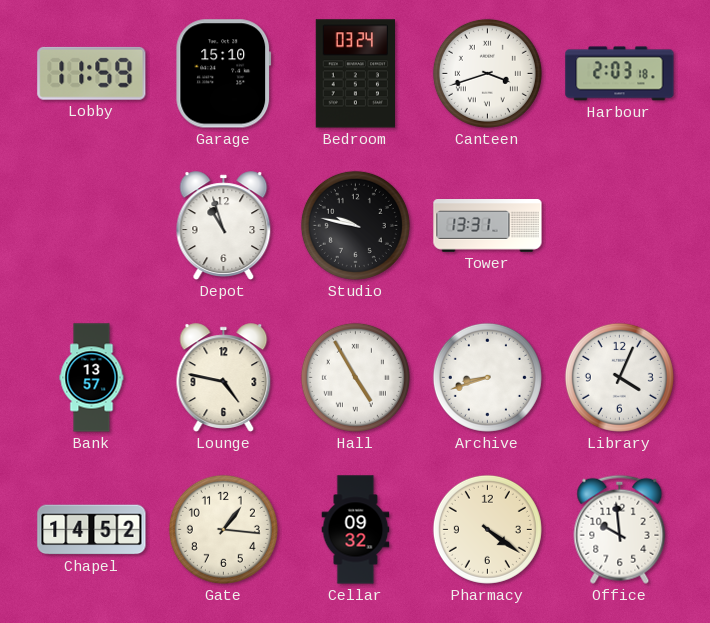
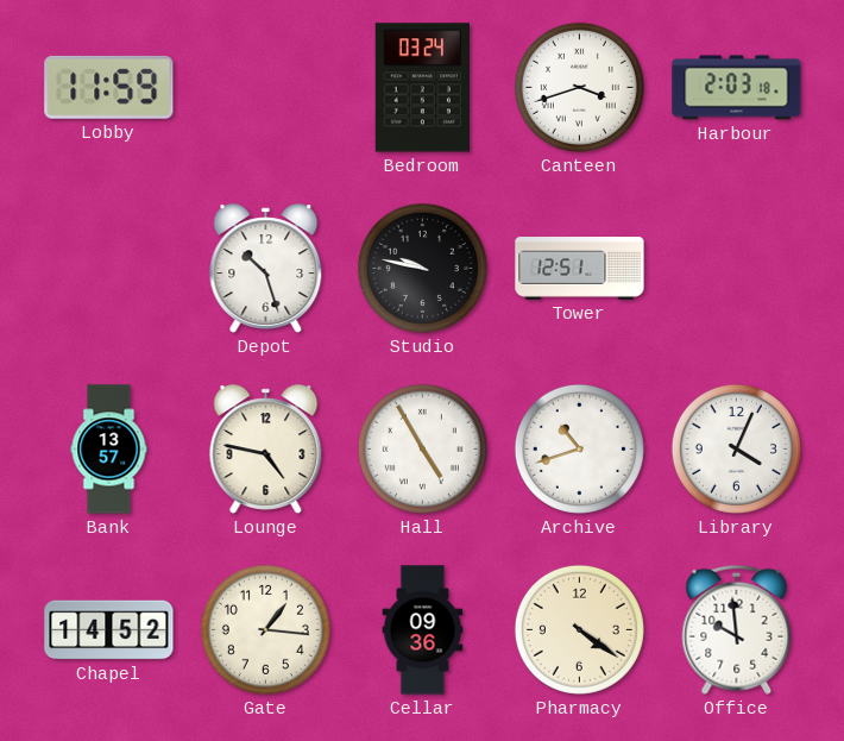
Garage: 15:10 -> none (224, 74)
Depot: 10:57 -> 10:27 (266, 269)
Tower: 13:31 -> 12:51 (580, 269)
Archive: 8:42 -> 10:42 (579, 448)
Cellar: 09:32 -> 09:36 (423, 630)
